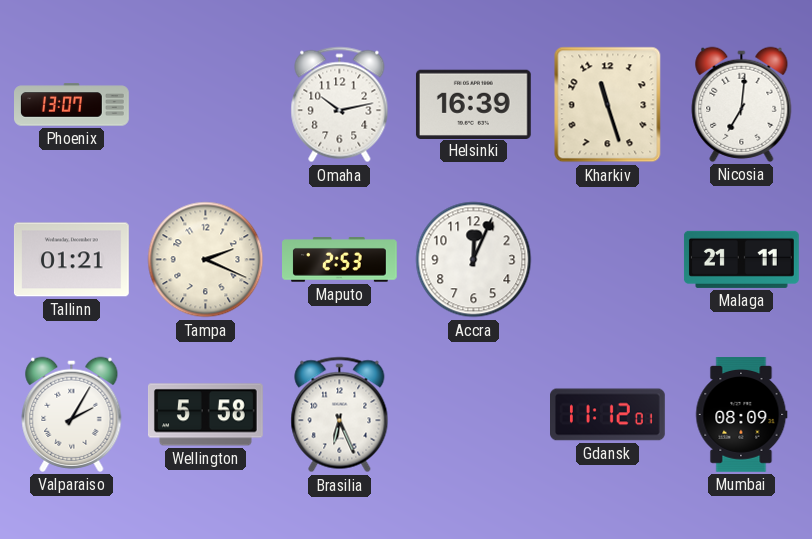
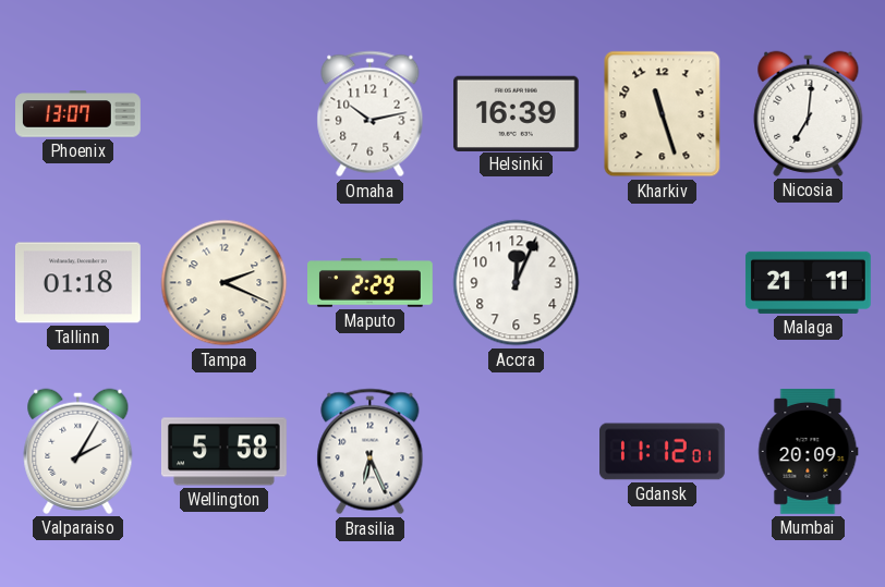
Tallinn: 01:21 -> 01:18 (77, 283)
Maputo: 2:53 -> 2:29 (371, 283)
Mumbai: 08:09 -> 20:09 (809, 452)
